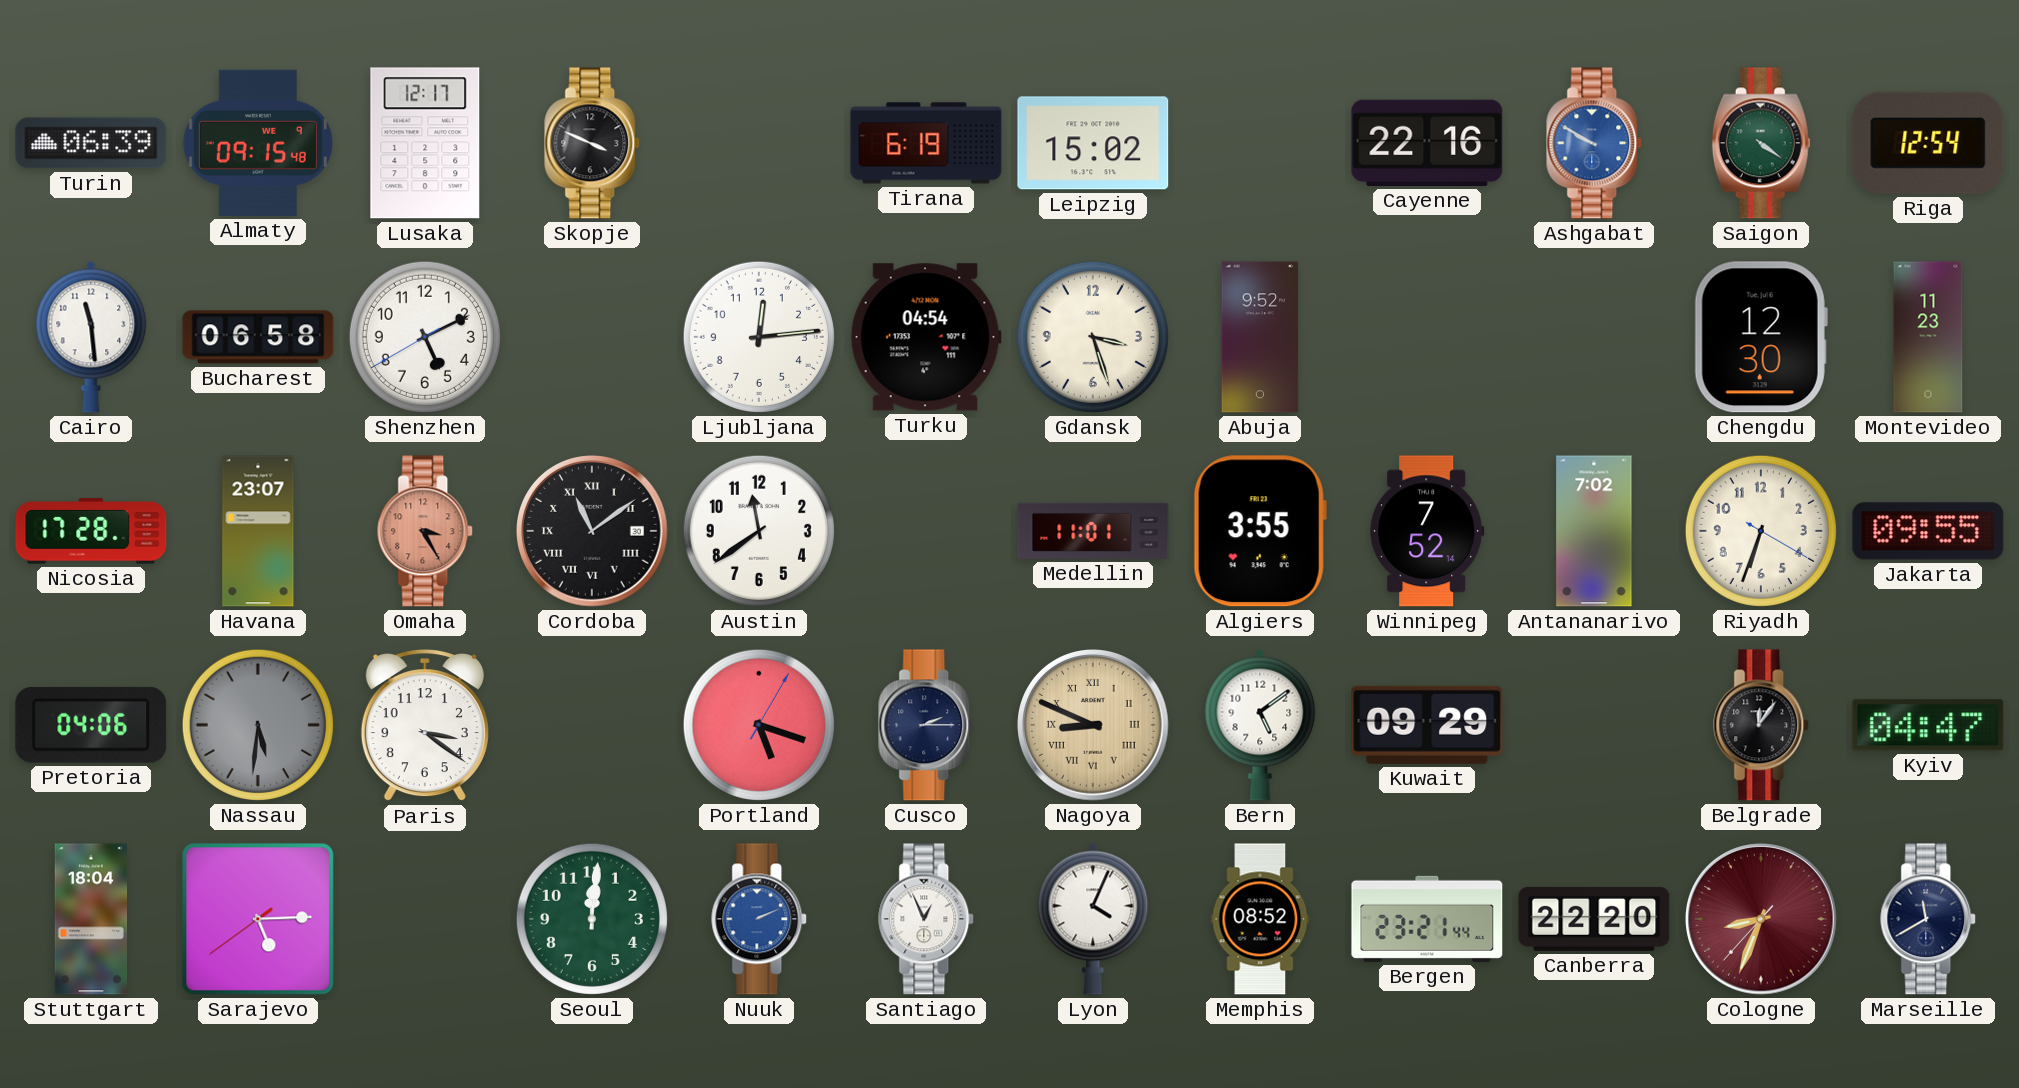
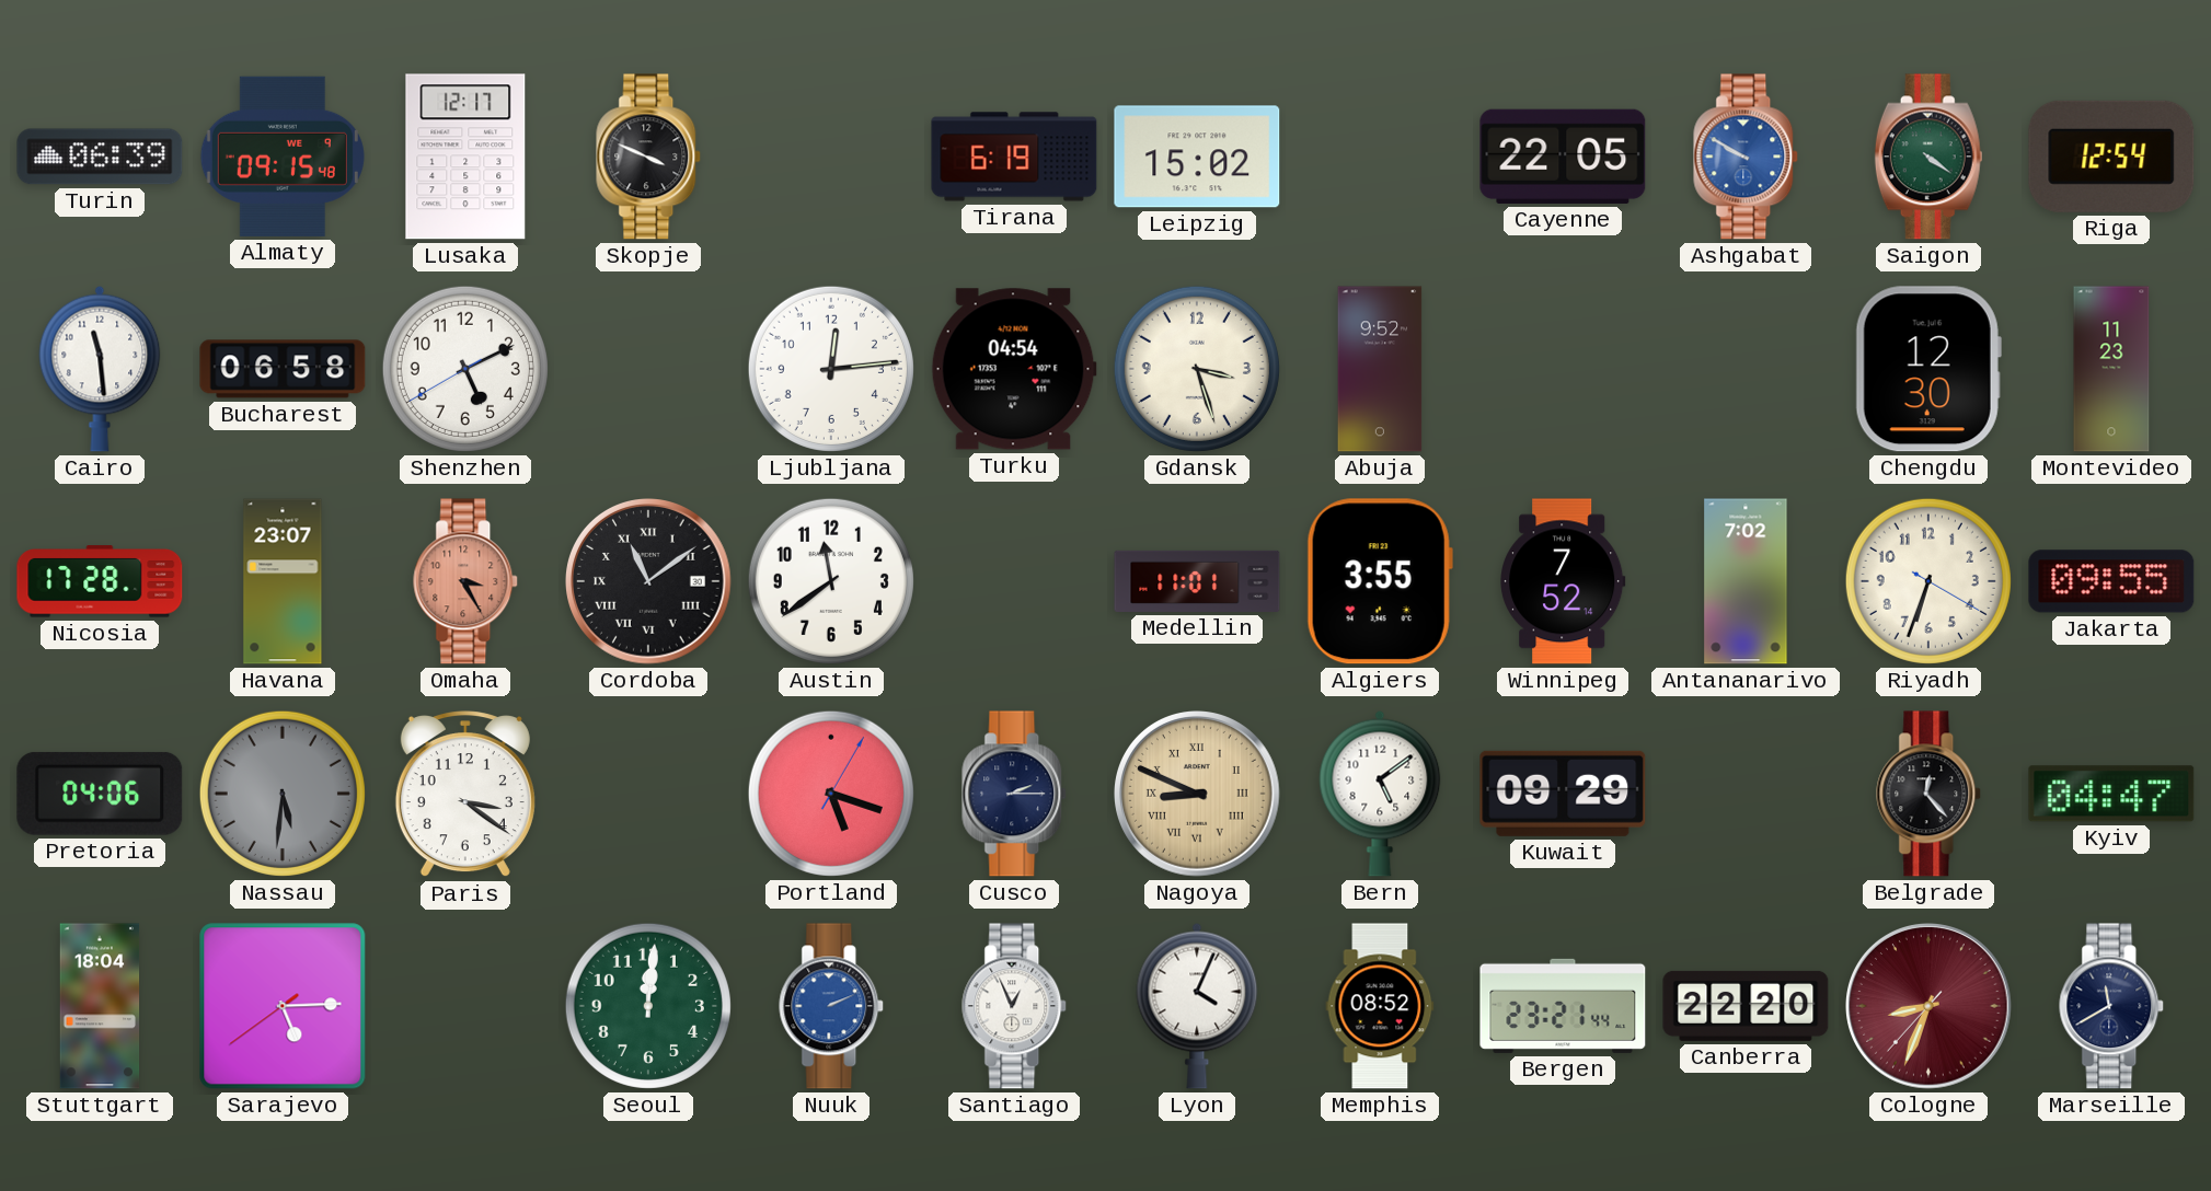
Cayenne: 22:16 -> 22:05 (1563, 157)
Belgrade: 12:06 -> 12:23 (1930, 794)
